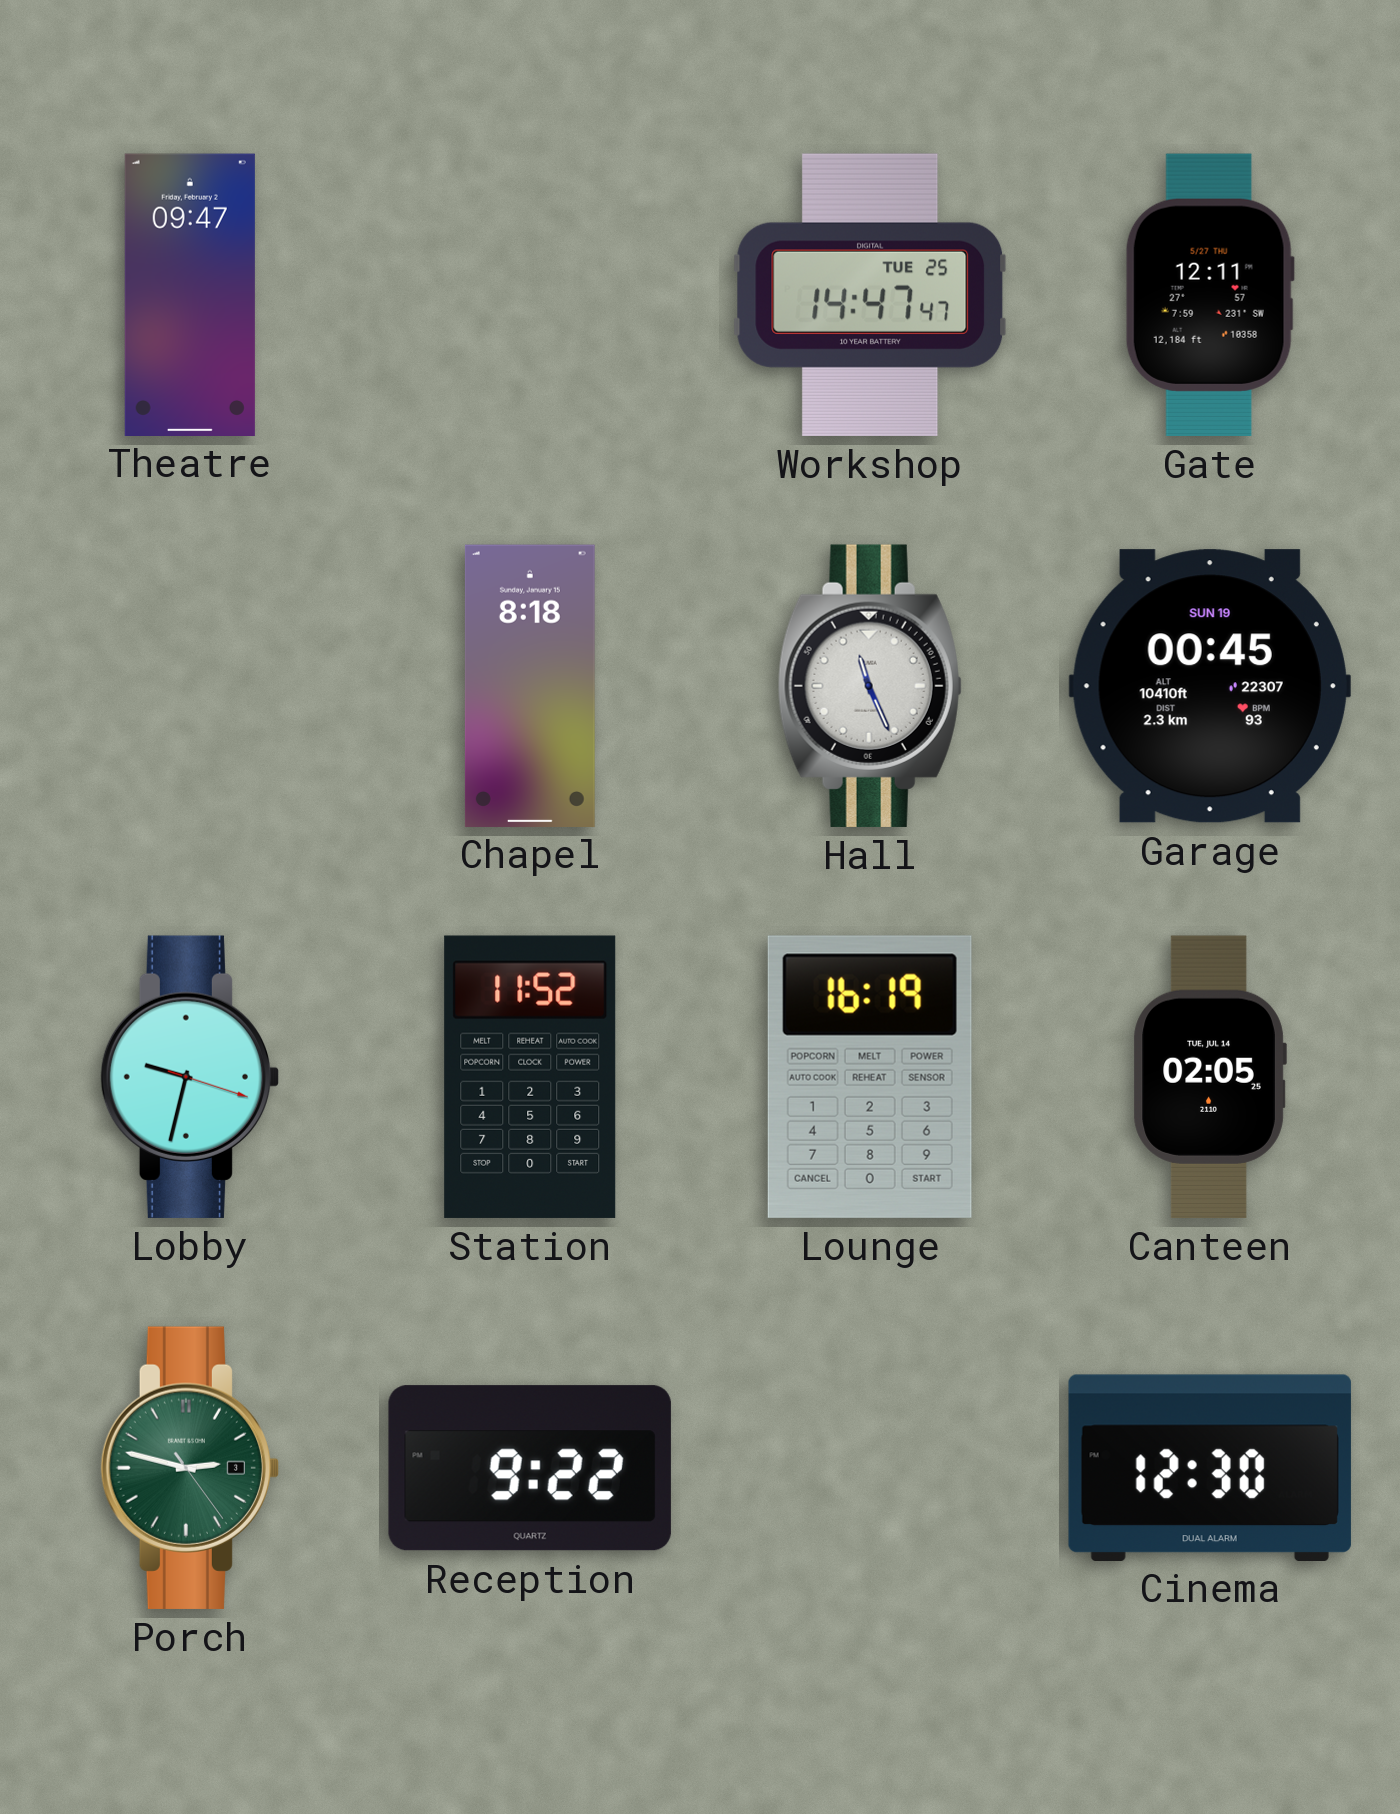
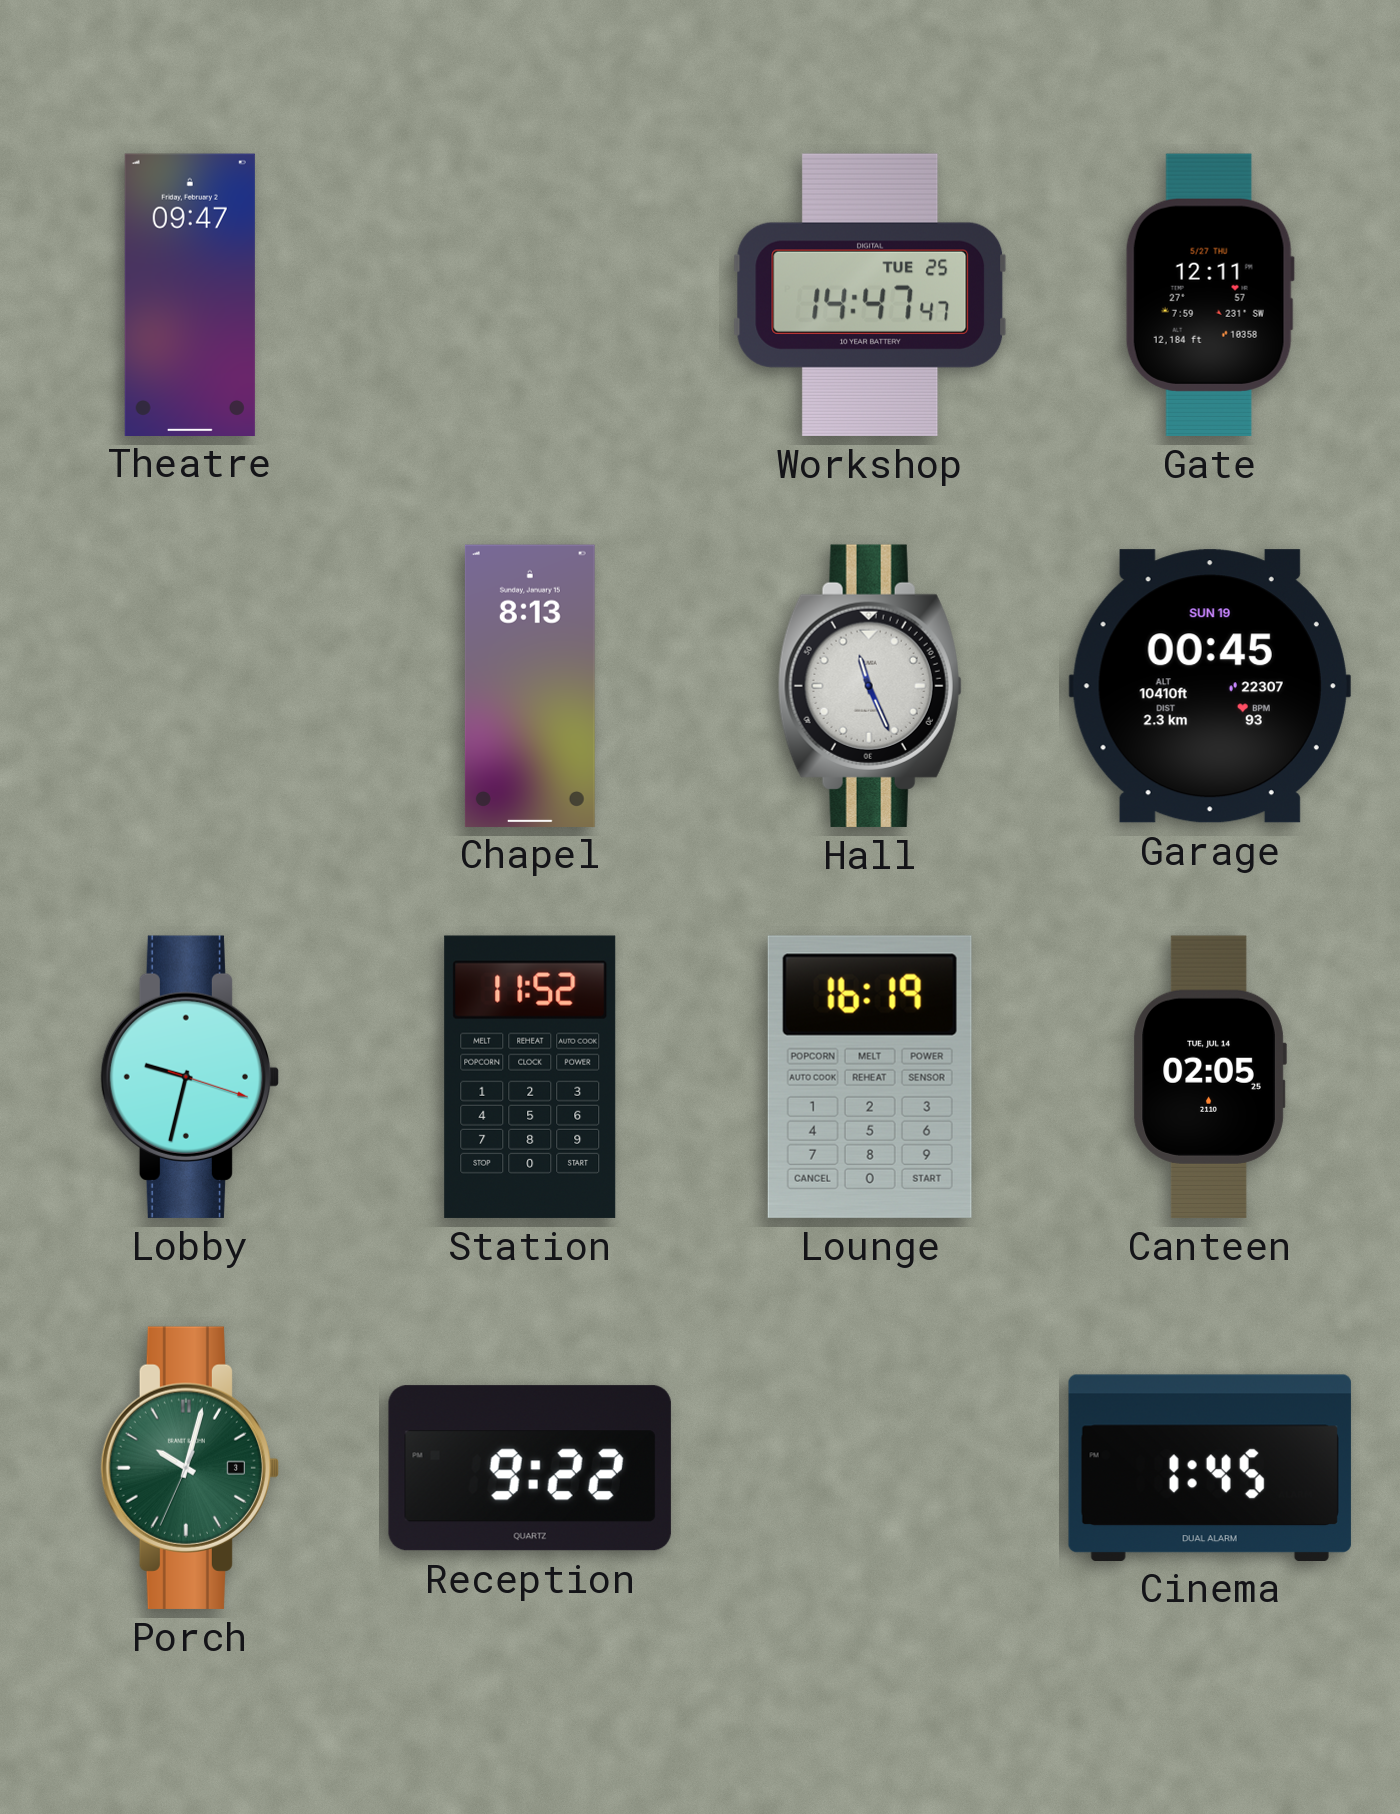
Chapel: 8:18 -> 8:13 (530, 685)
Porch: 2:47 -> 10:02 (189, 1468)
Cinema: 12:30 -> 1:45 (1210, 1467)
